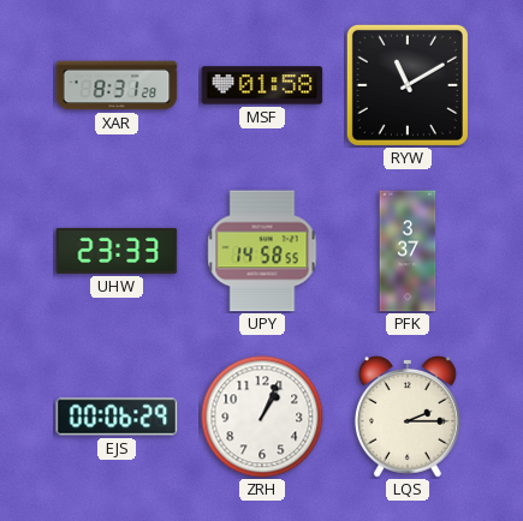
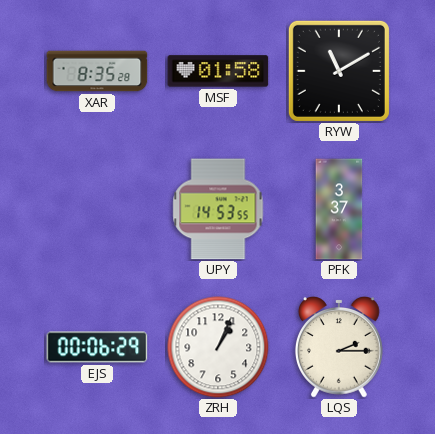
XAR: 8:31 -> 8:35 (97, 71)
UHW: 23:33 -> none (117, 251)
UPY: 14:58 -> 14:53 (218, 209)
